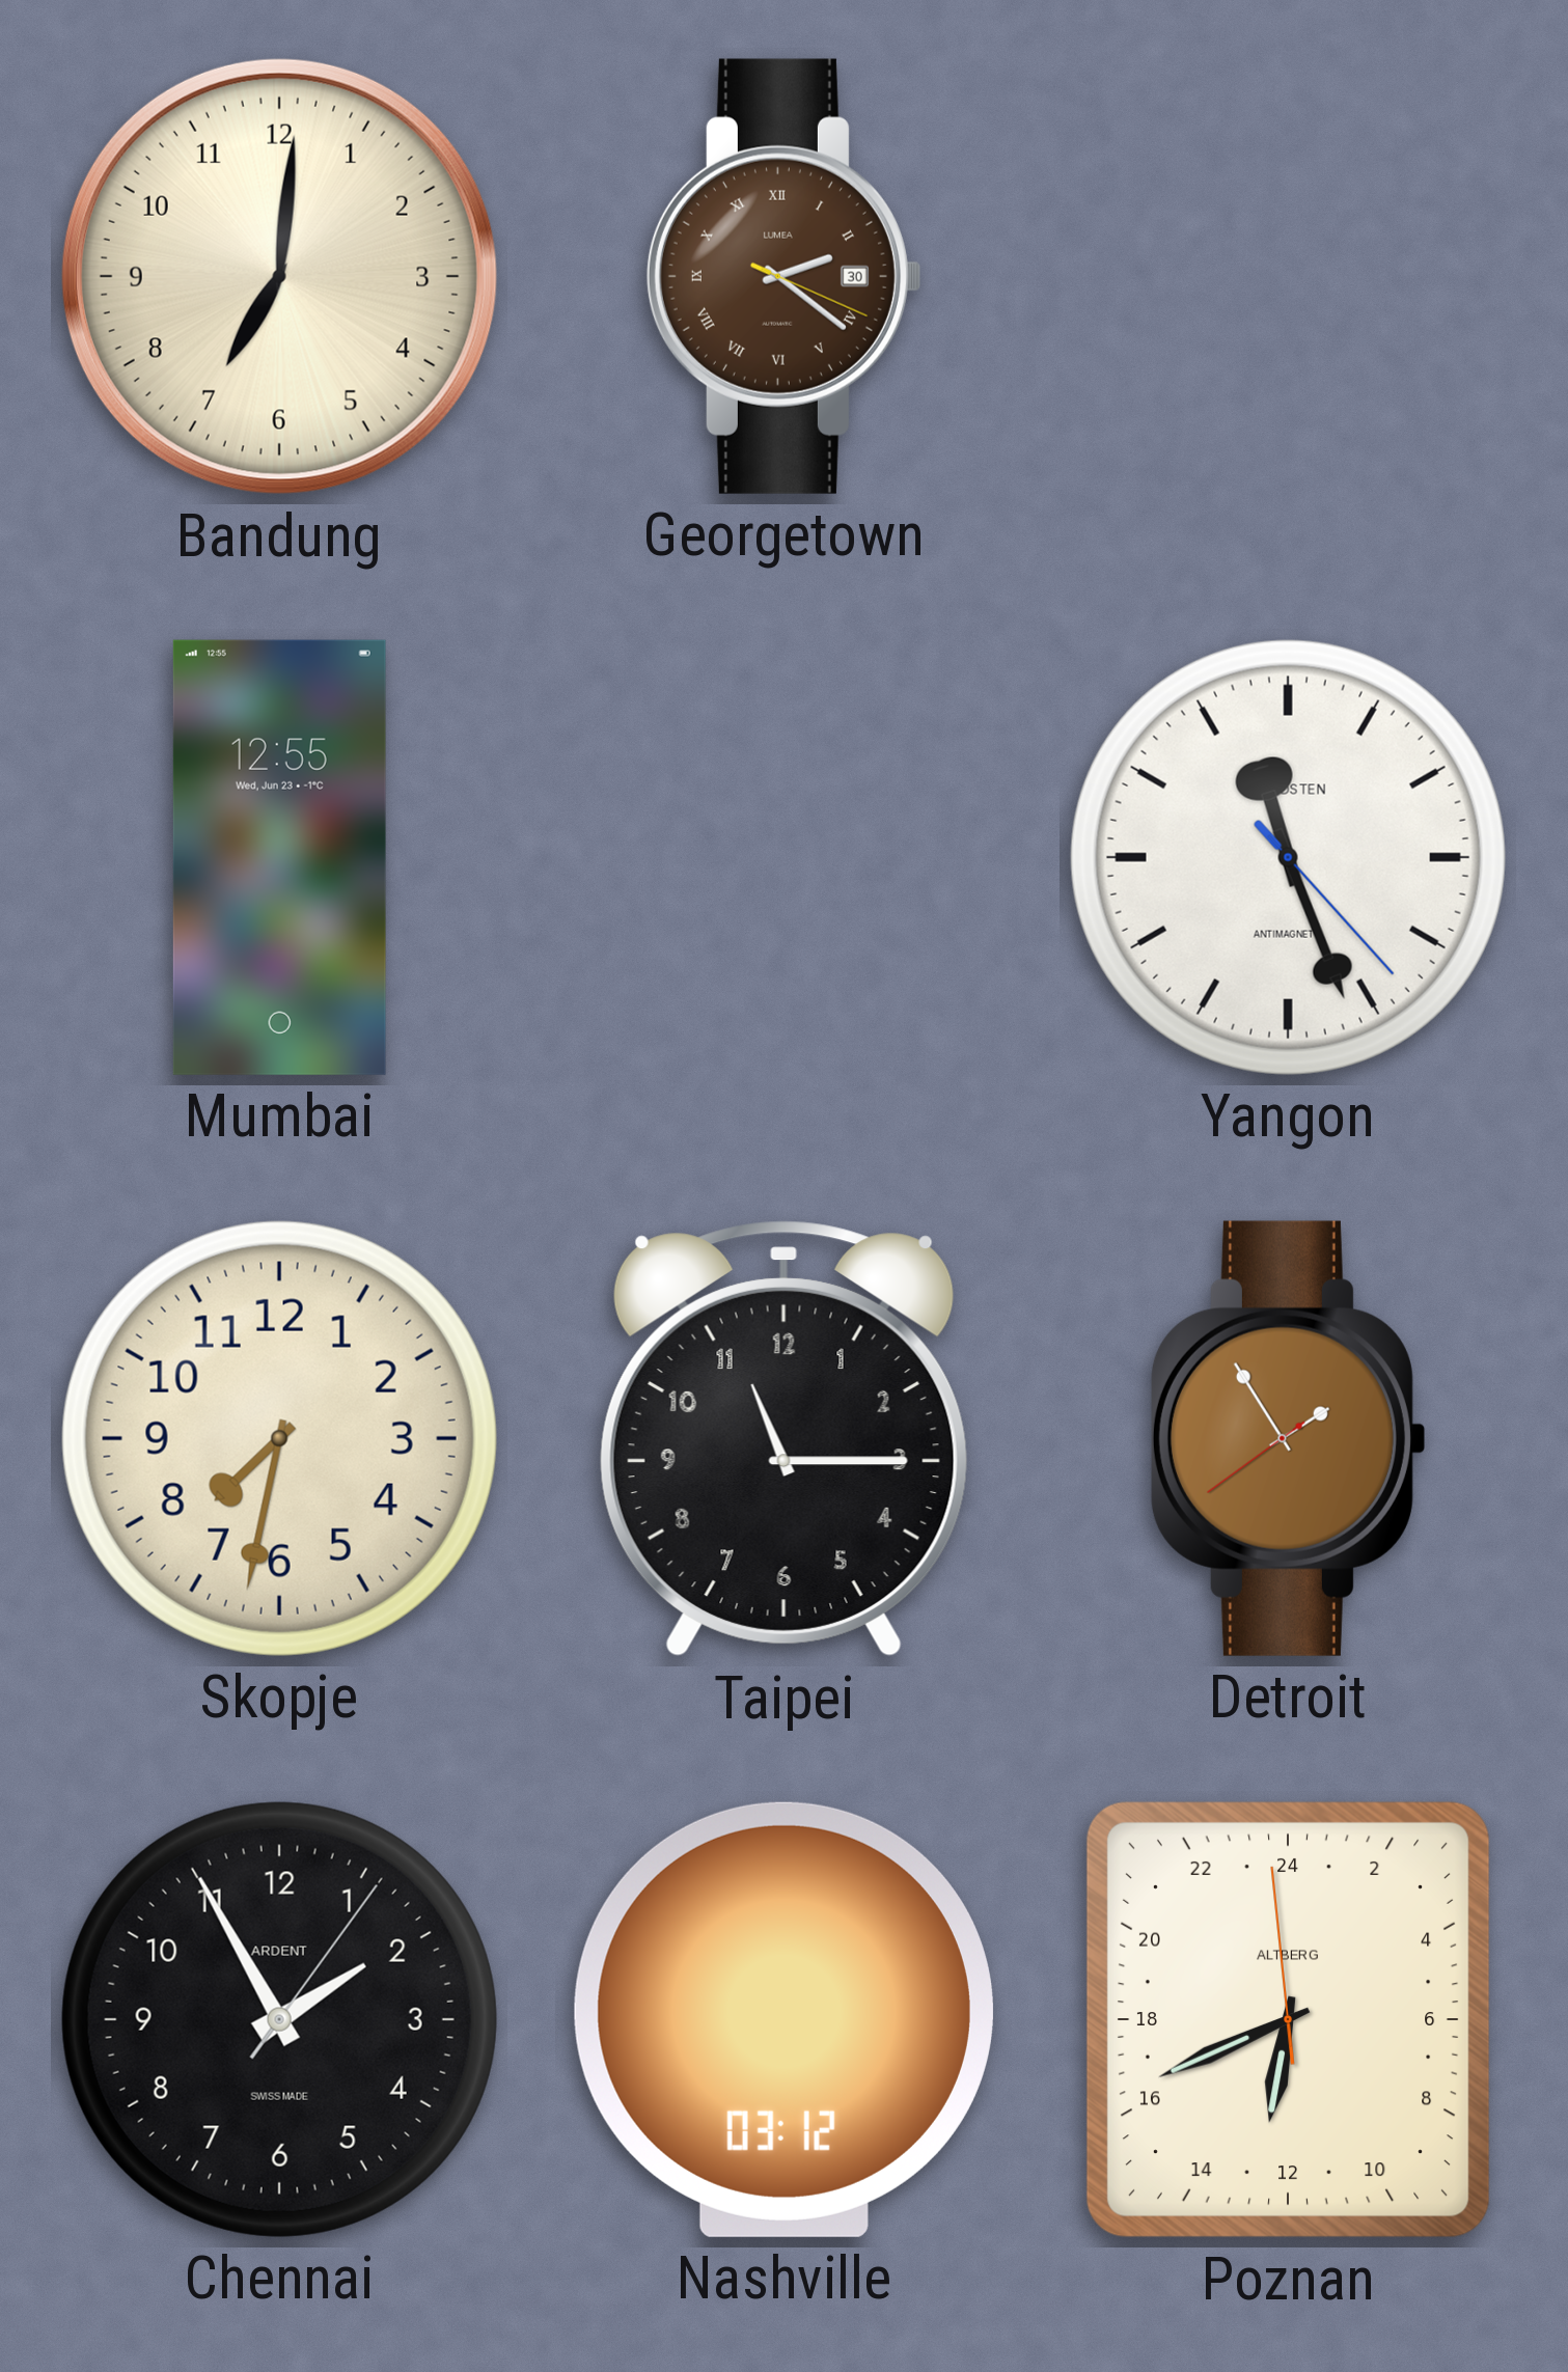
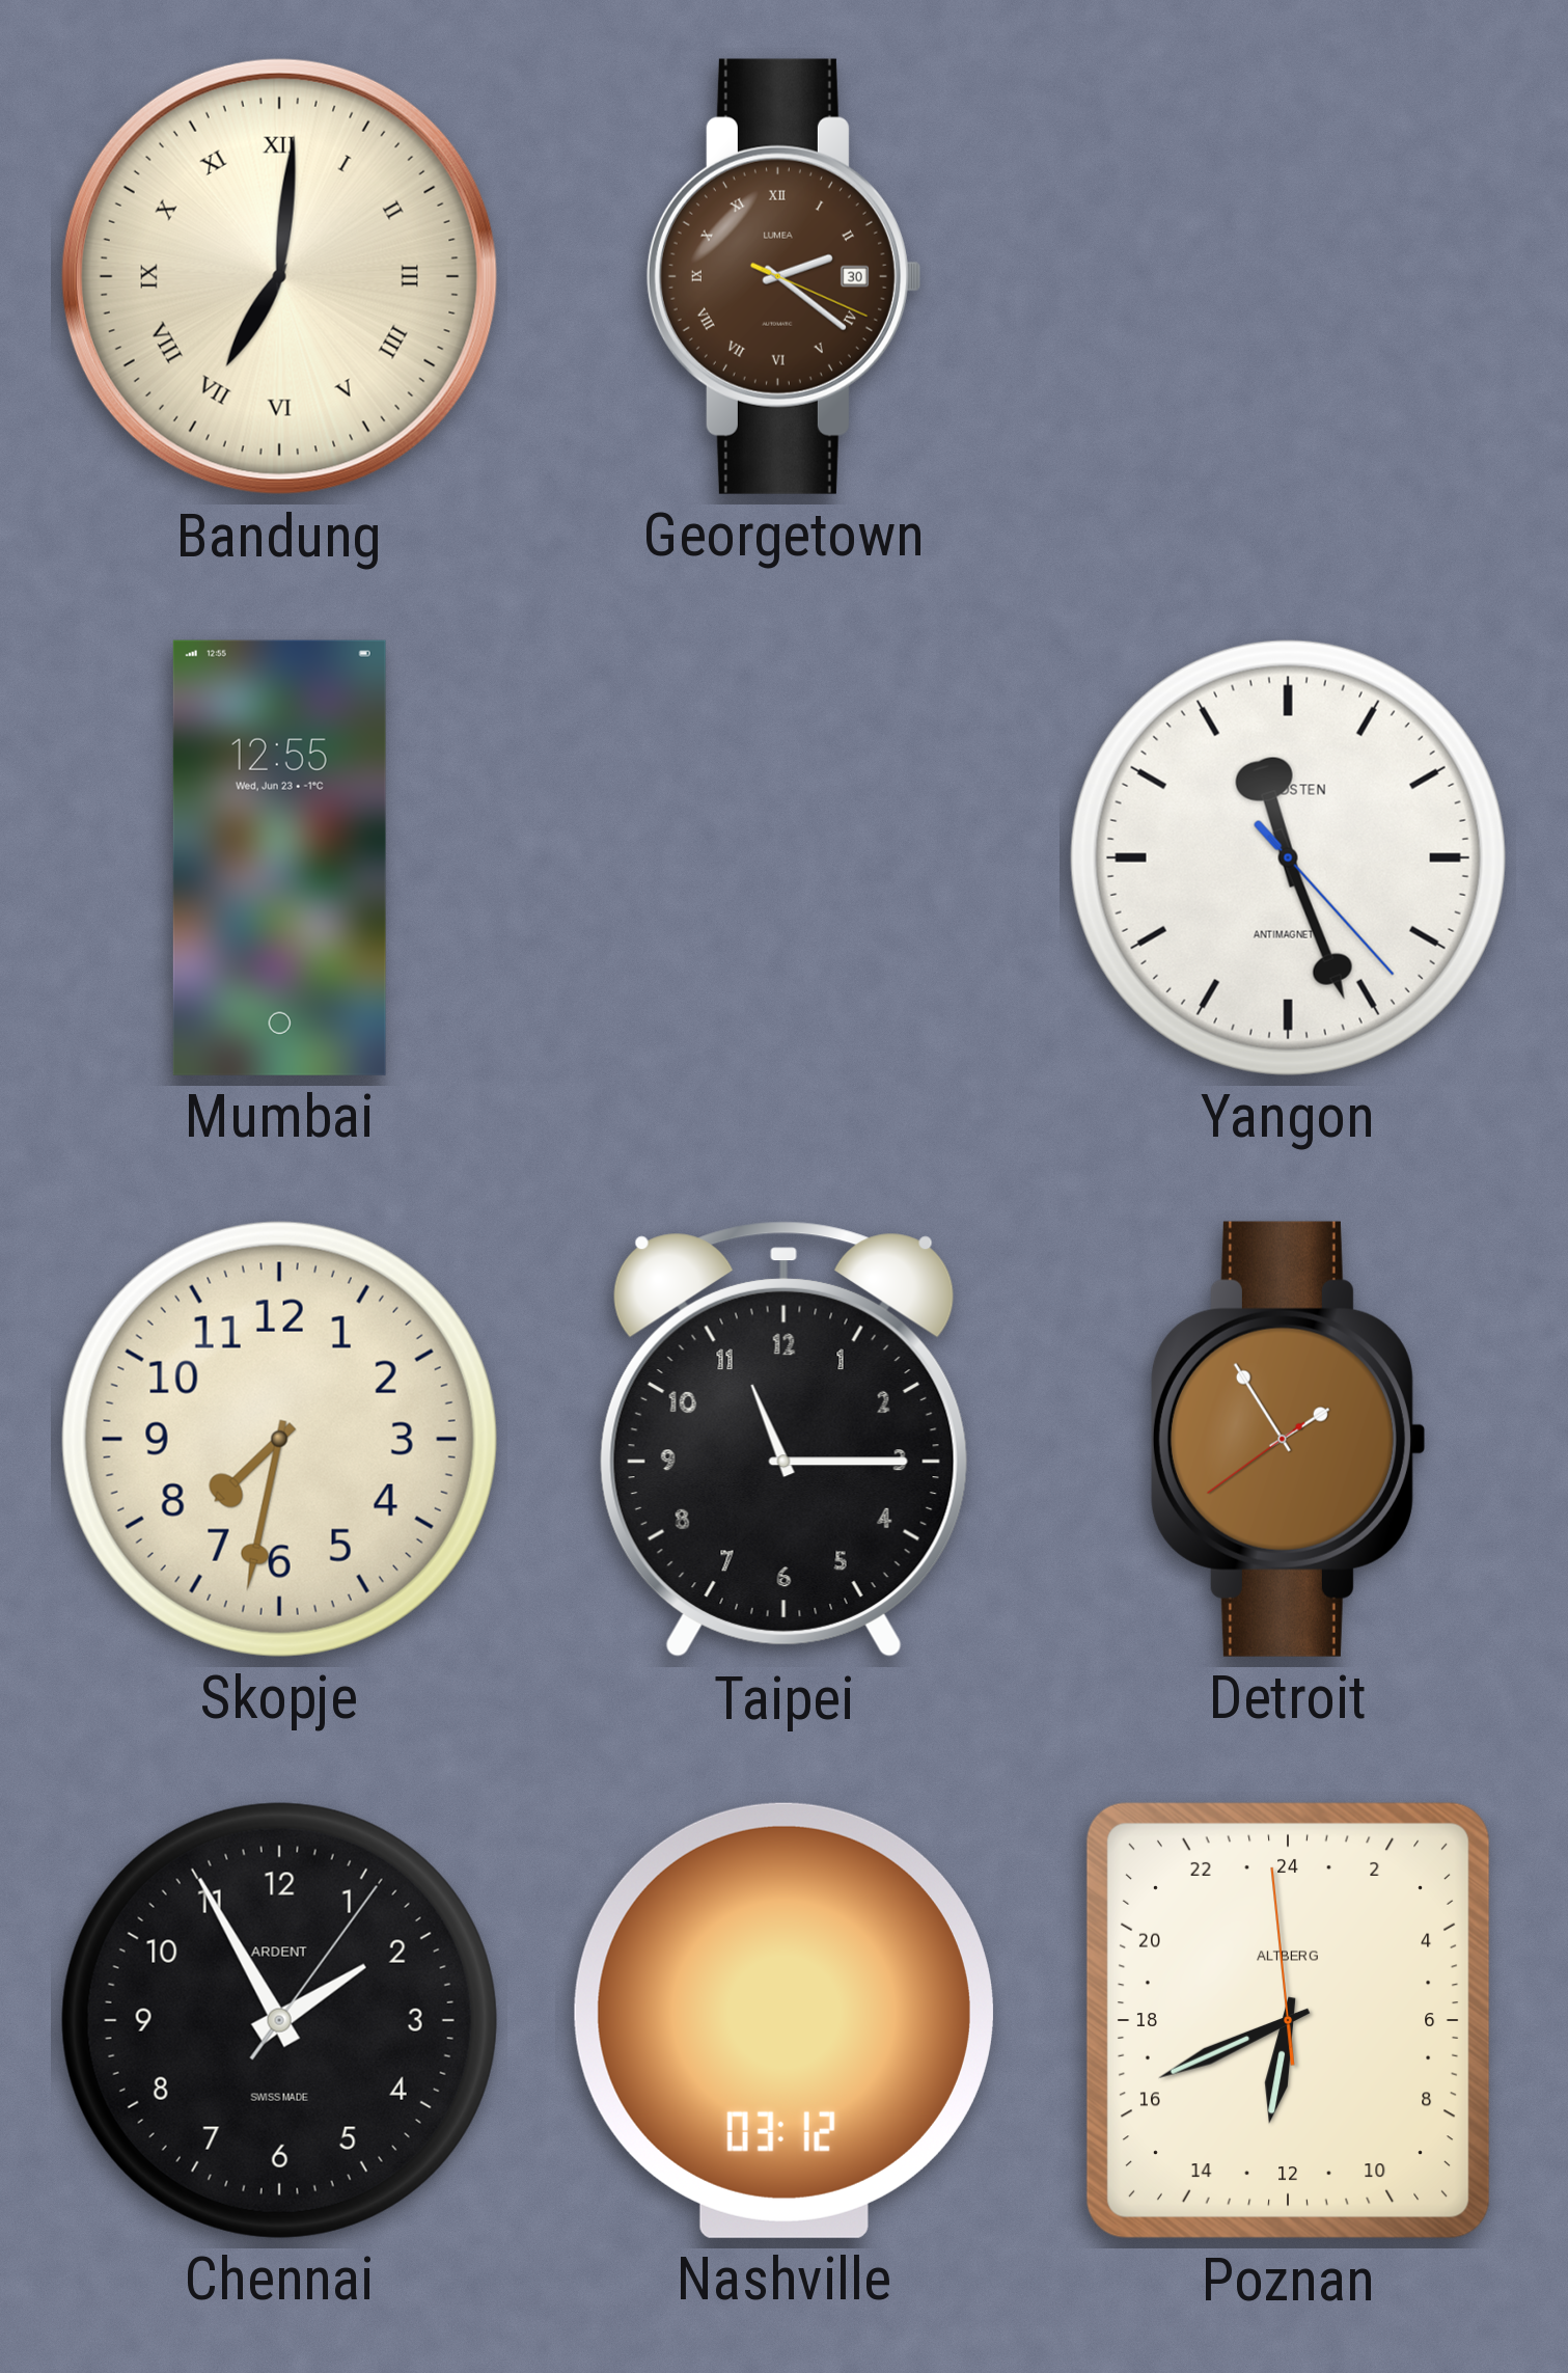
Bandung numerals: Arabic -> Roman (279, 276)
